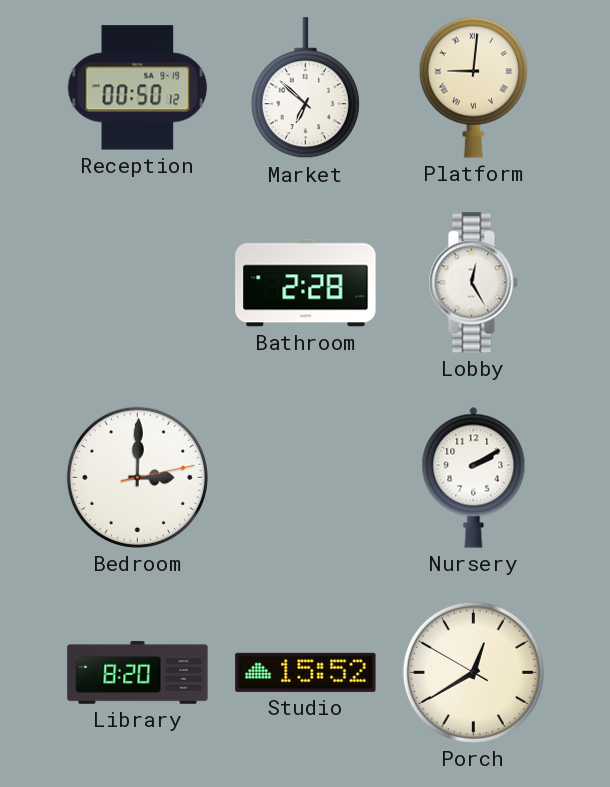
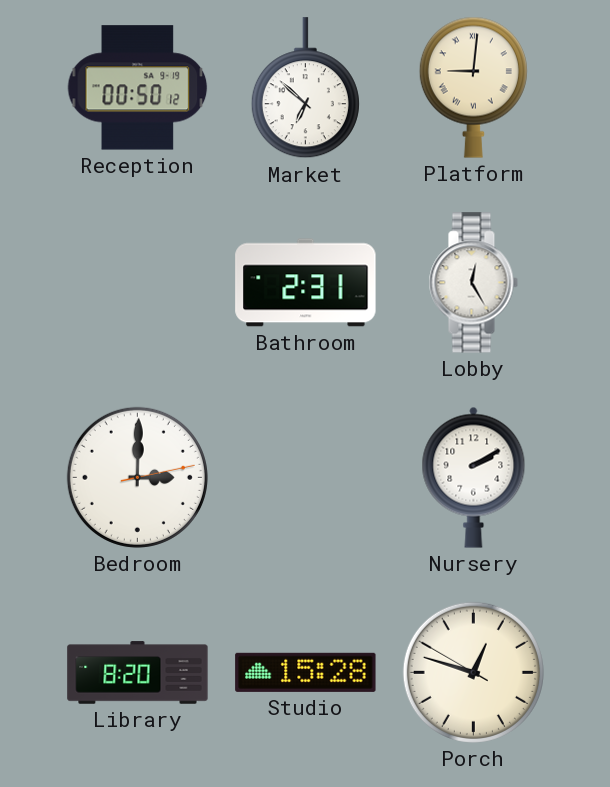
Bathroom: 2:28 -> 2:31 (306, 283)
Studio: 15:52 -> 15:28 (306, 672)
Porch: 12:39 -> 12:47 (473, 672)
